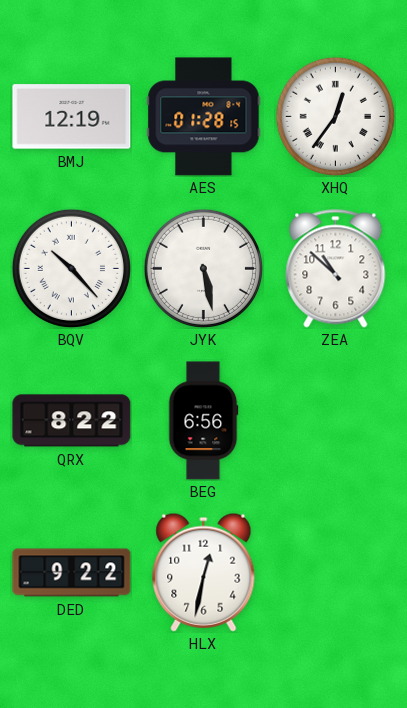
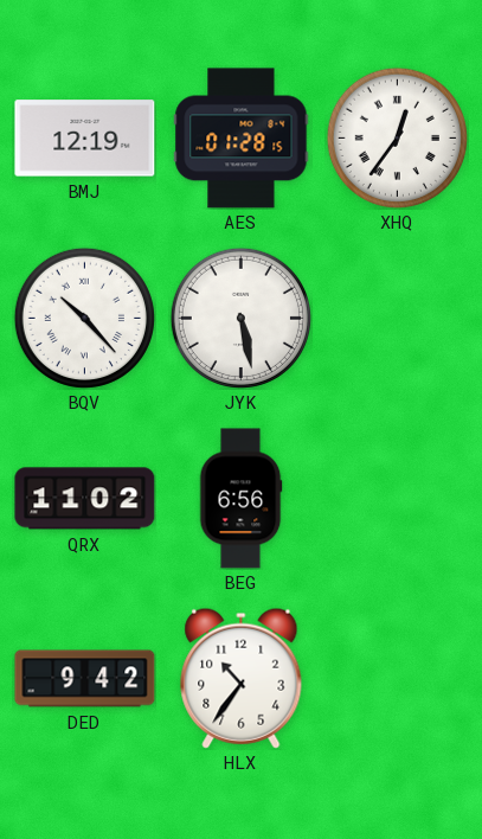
ZEA: 10:52 -> none (336, 269)
QRX: 8:22 -> 11:02 (85, 499)
DED: 9:22 -> 9:42 (85, 679)
HLX: 12:32 -> 10:36 (242, 678)
